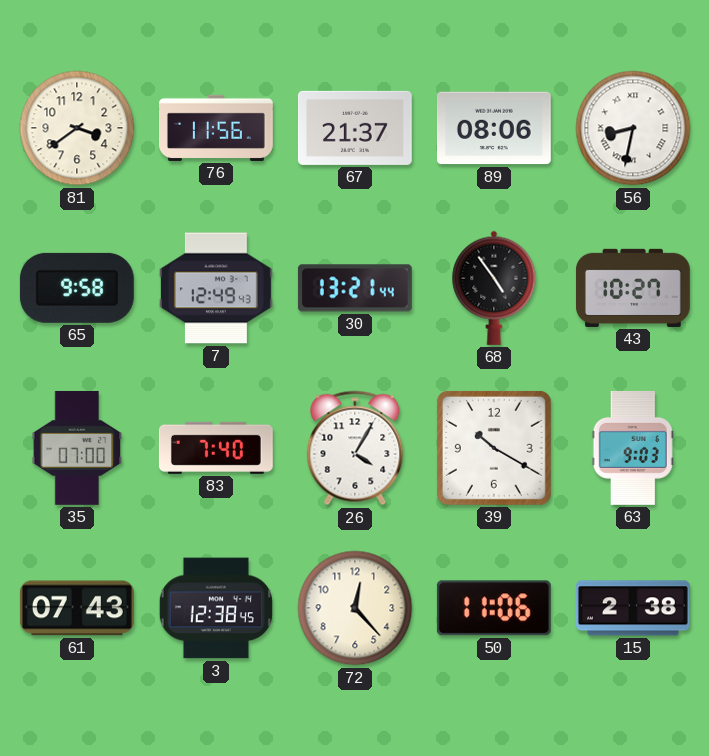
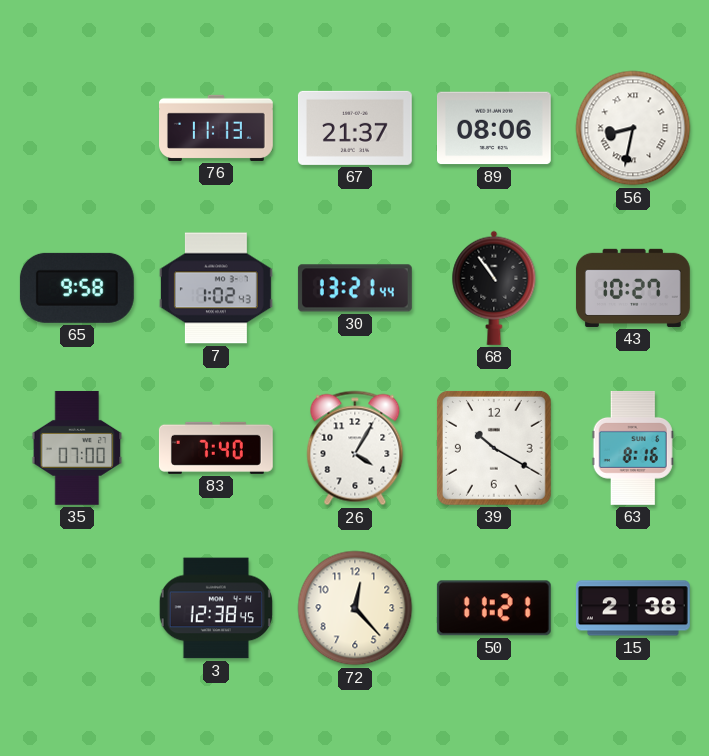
81: 3:39 -> none (77, 128)
76: 11:56 -> 11:13 (217, 128)
7: 12:49 -> 1:02 (216, 288)
68: 4:54 -> 10:54 (494, 288)
63: 9:03 -> 8:16 (633, 448)
61: 07:43 -> none (77, 608)
50: 11:06 -> 11:21 (494, 608)
